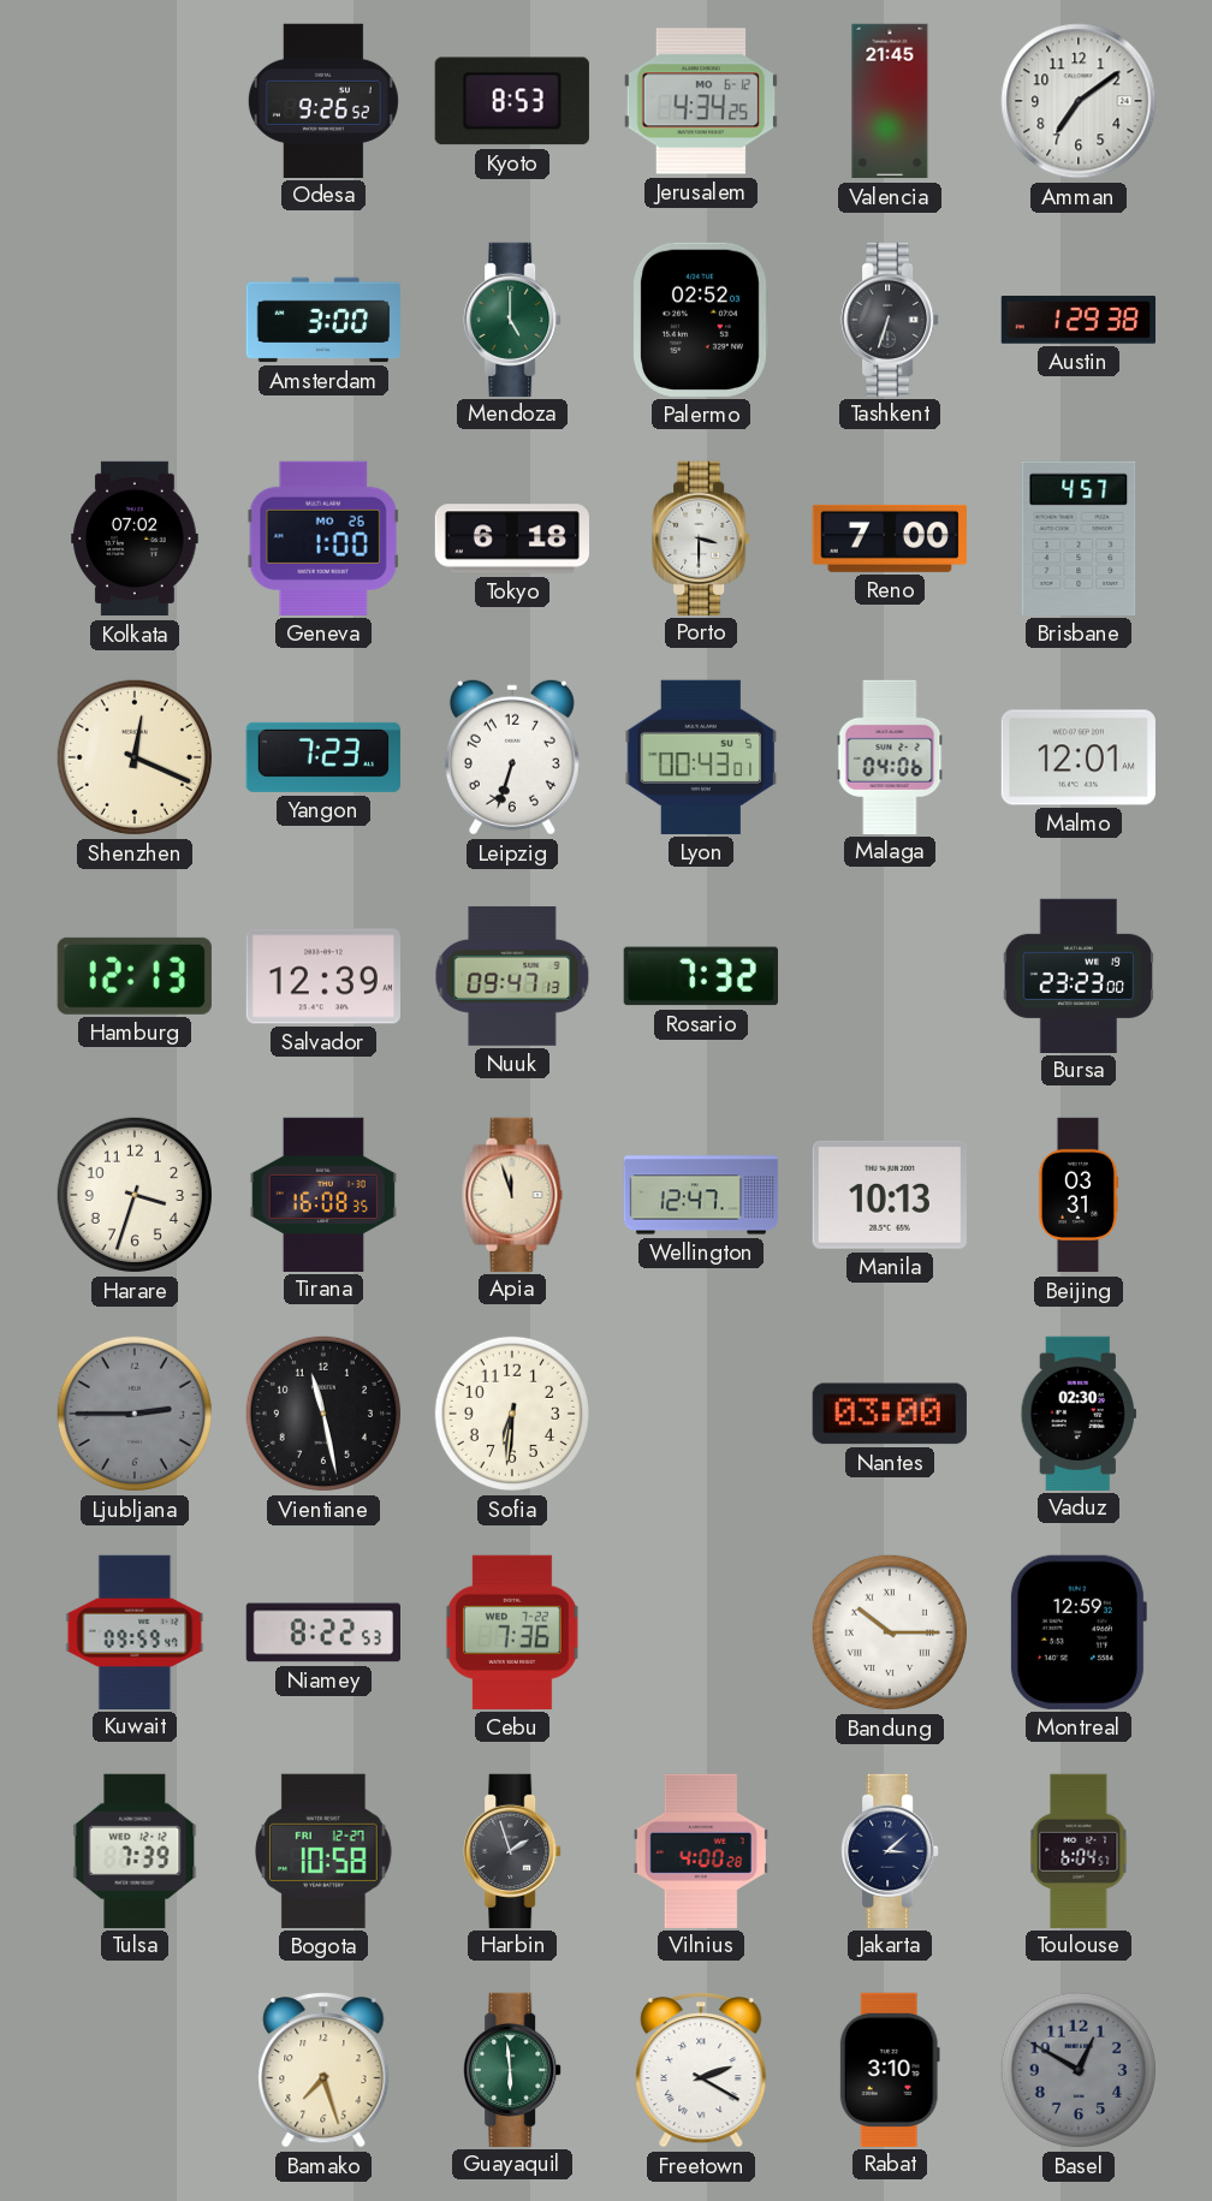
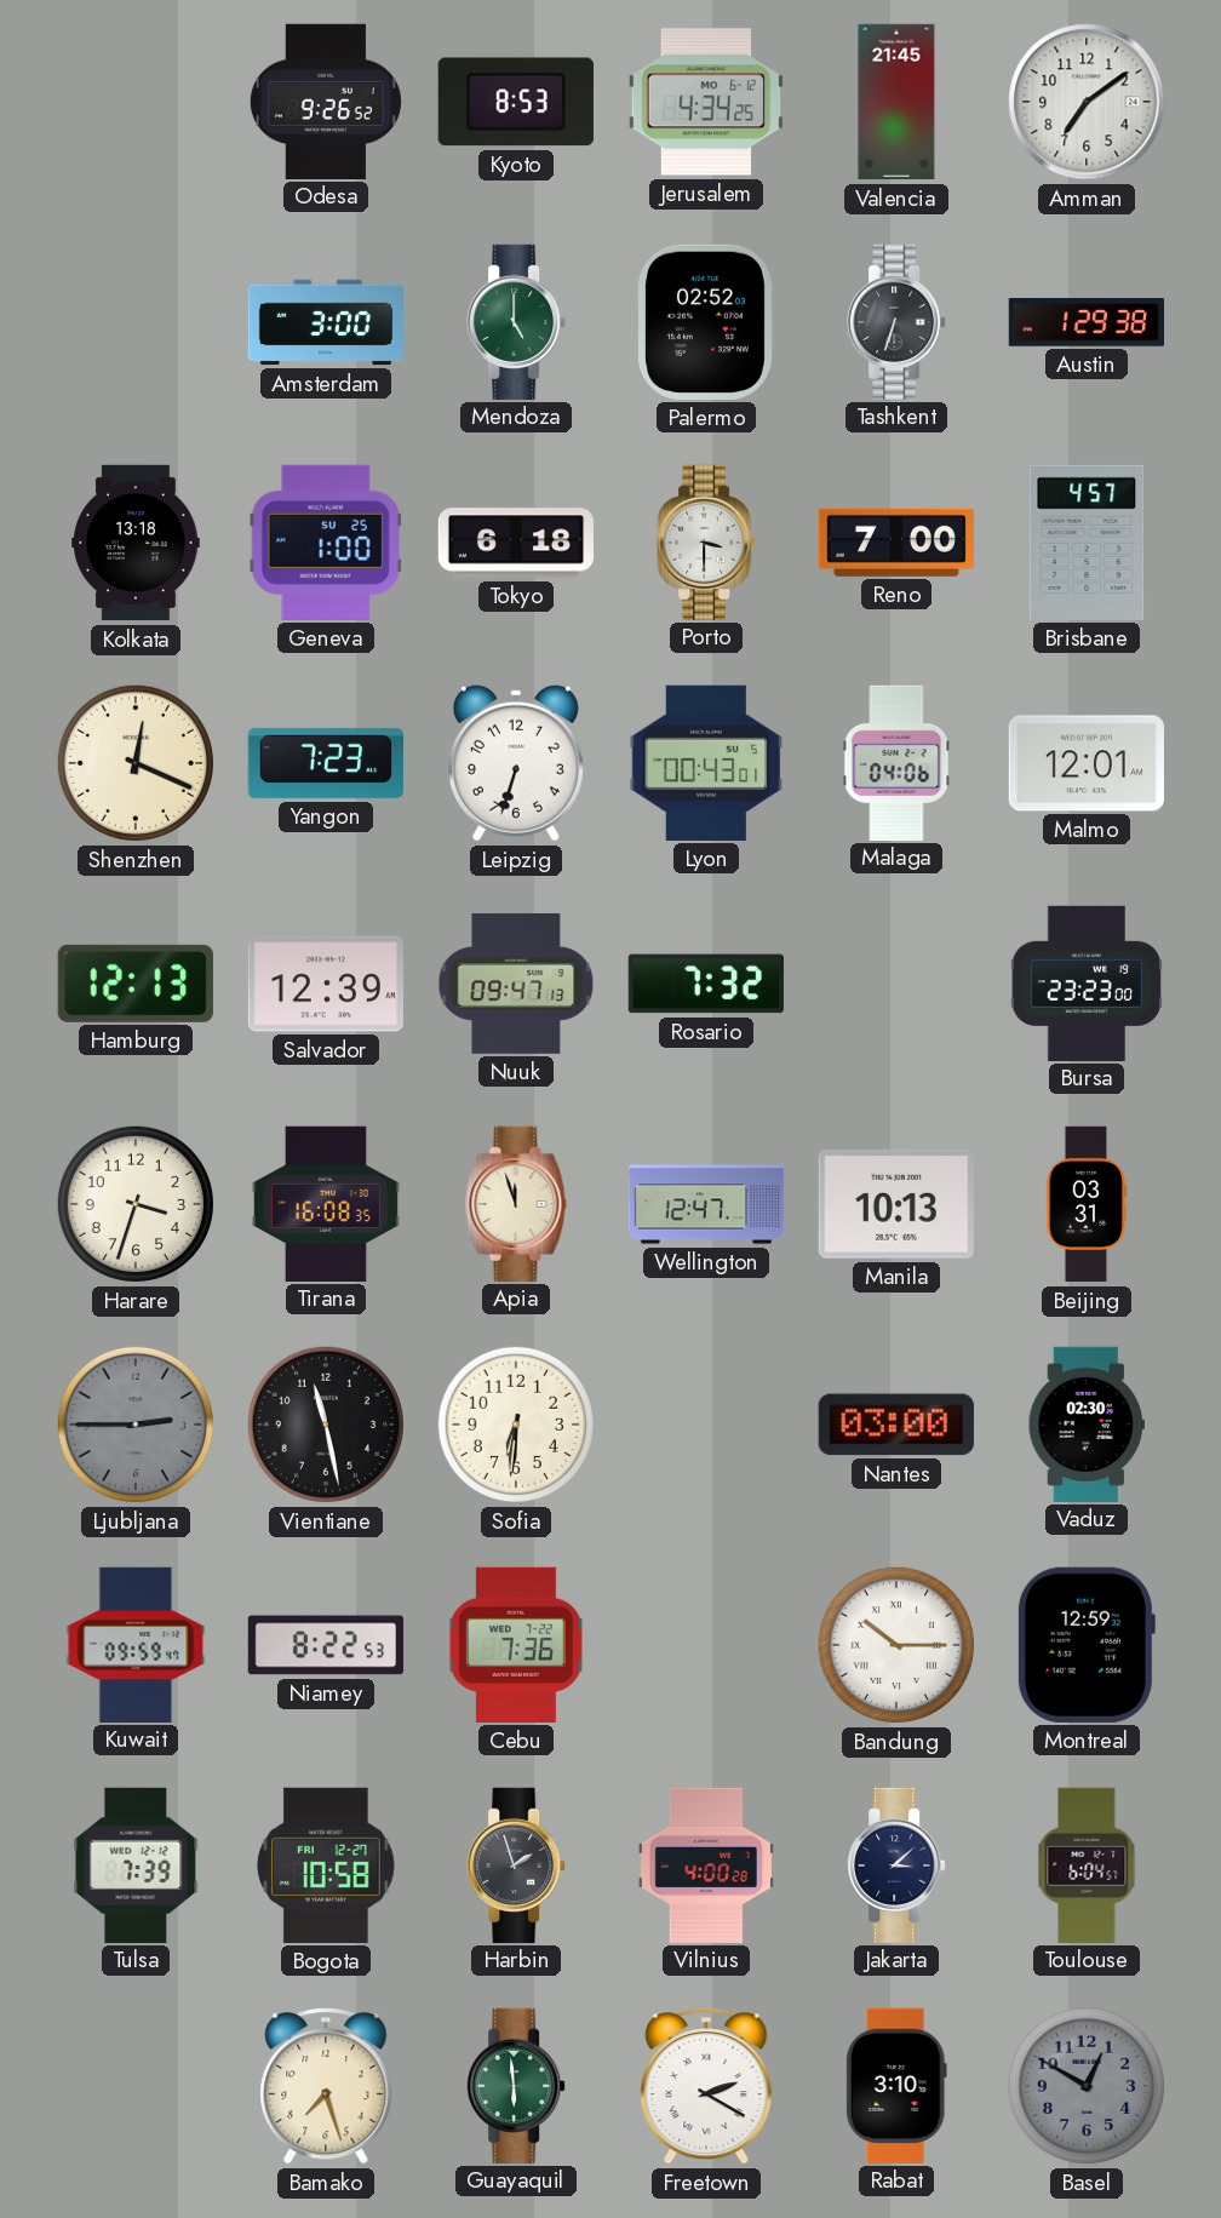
Kolkata: 07:02 -> 13:18 (136, 543)
Geneva date: MO 26 -> SU 25 (326, 543)
